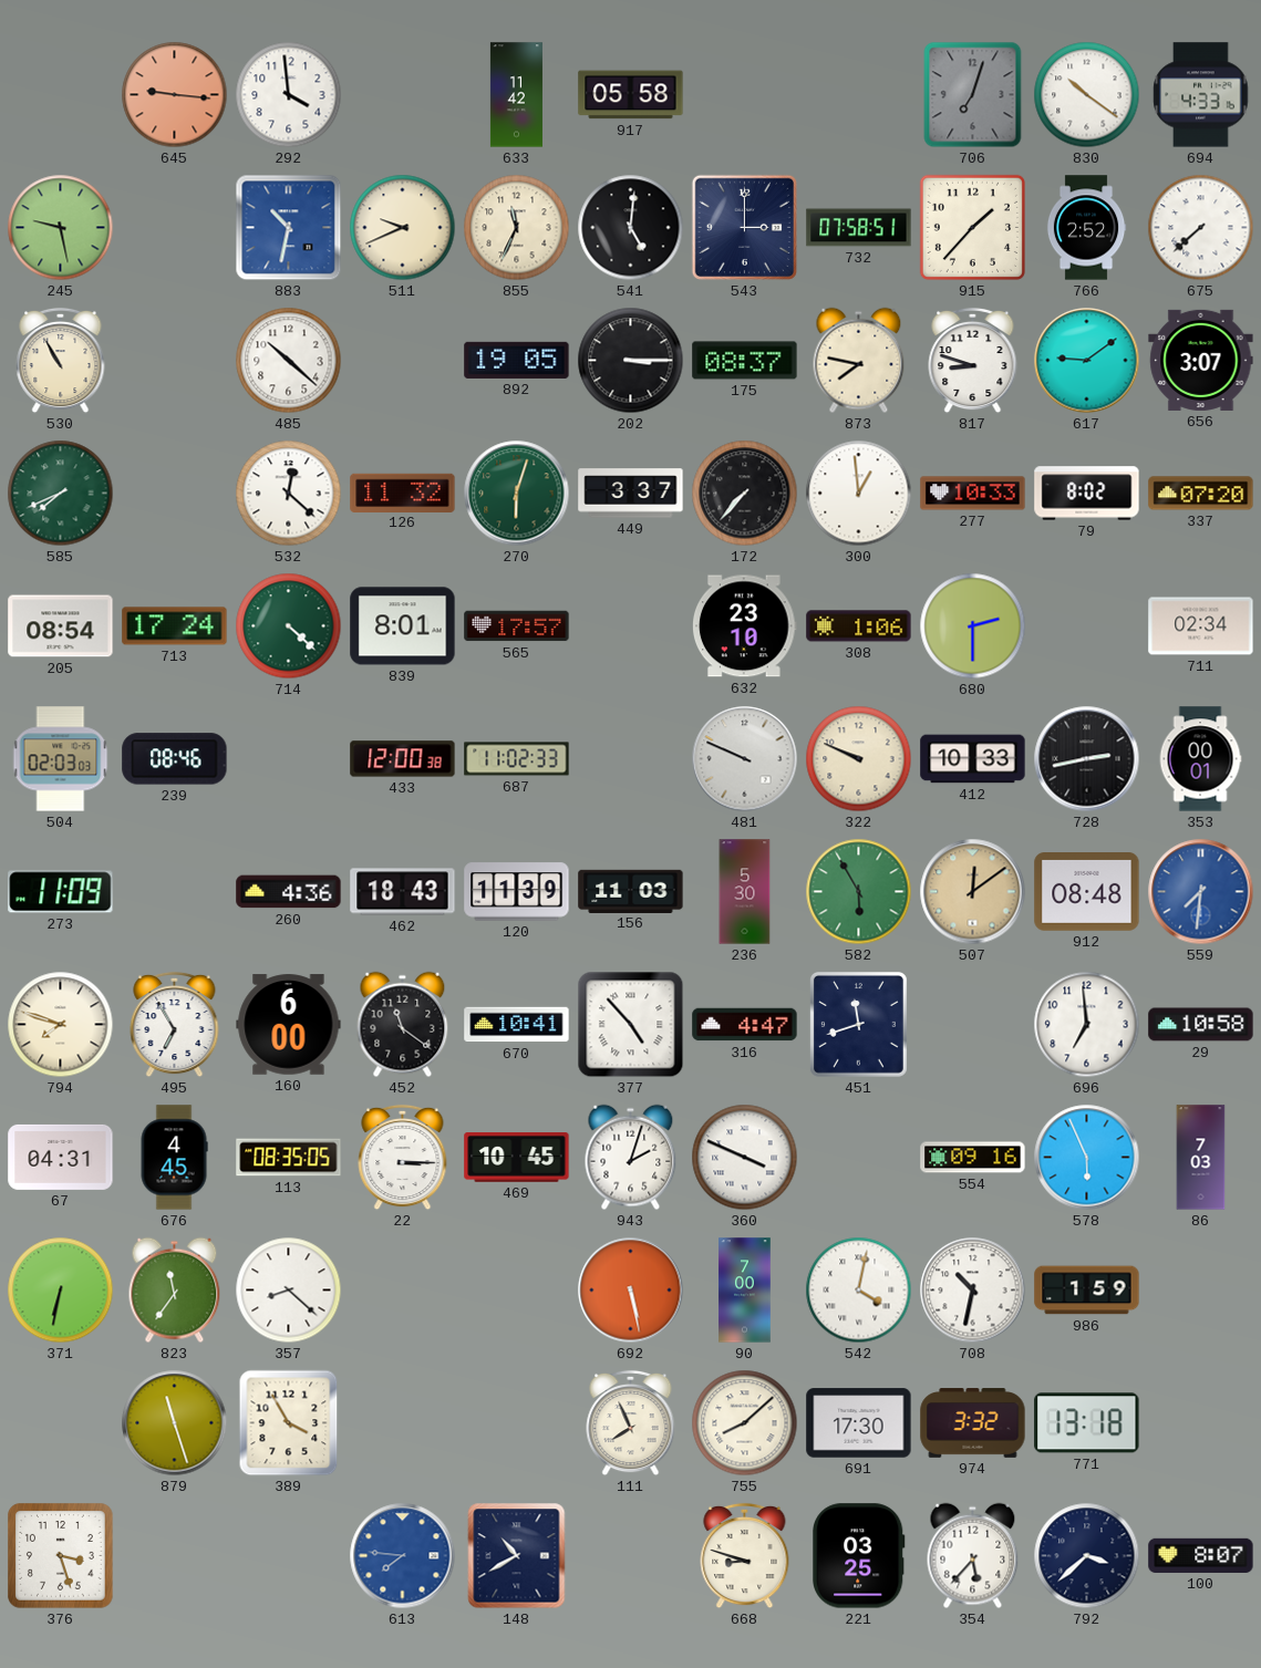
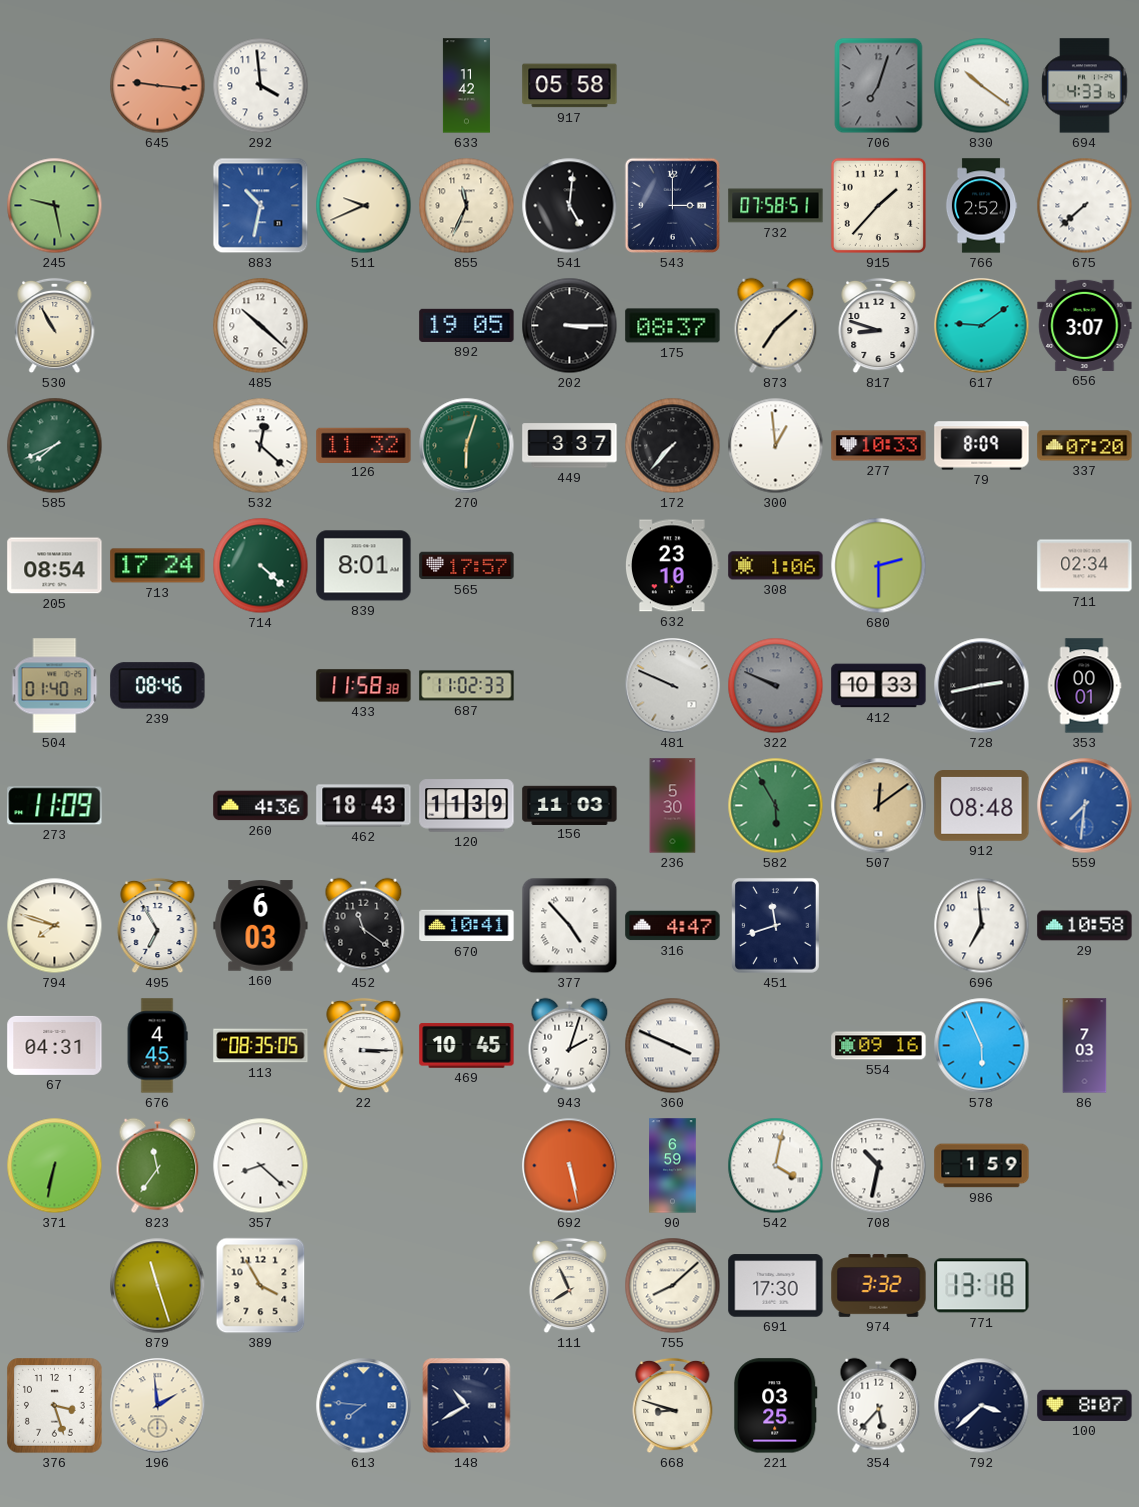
873: 7:47 -> 7:08 (776, 326)
79: 8:02 -> 8:09 (982, 446)
504: 02:03 -> 01:40 (55, 686)
433: 12:00 -> 11:58 (364, 686)
322 dial: cream -> grey (776, 686)
160: 6:00 -> 6:03 (261, 926)
90: 7:00 -> 6:59 (673, 1166)
196: none -> 1:59 (158, 1406)
